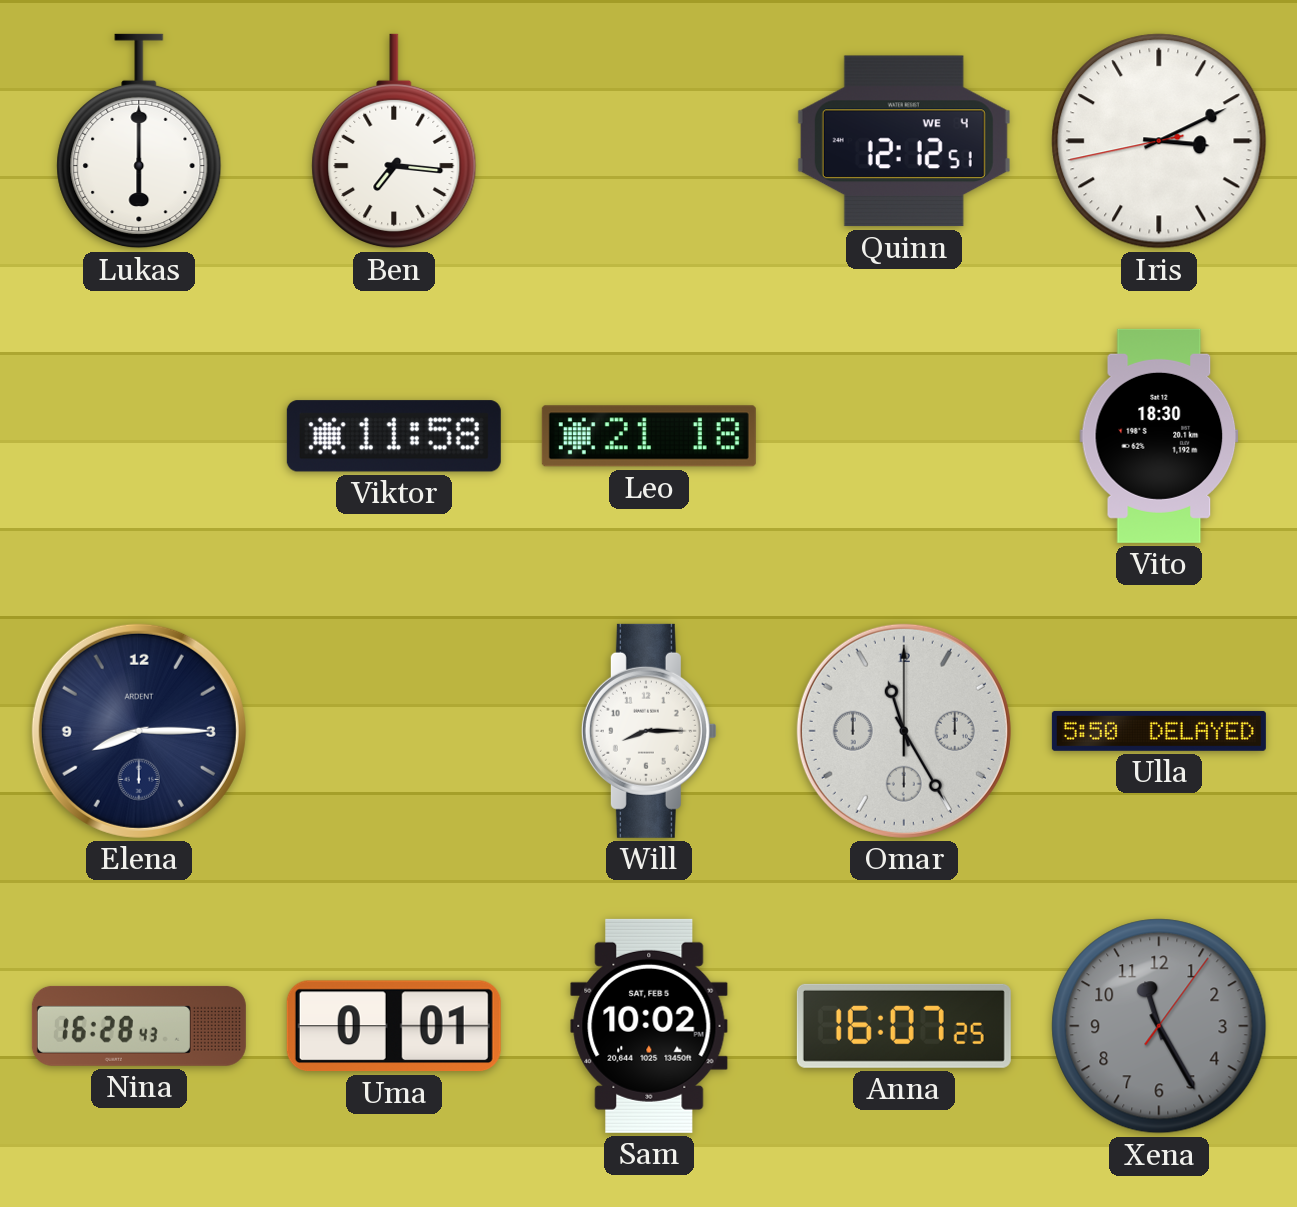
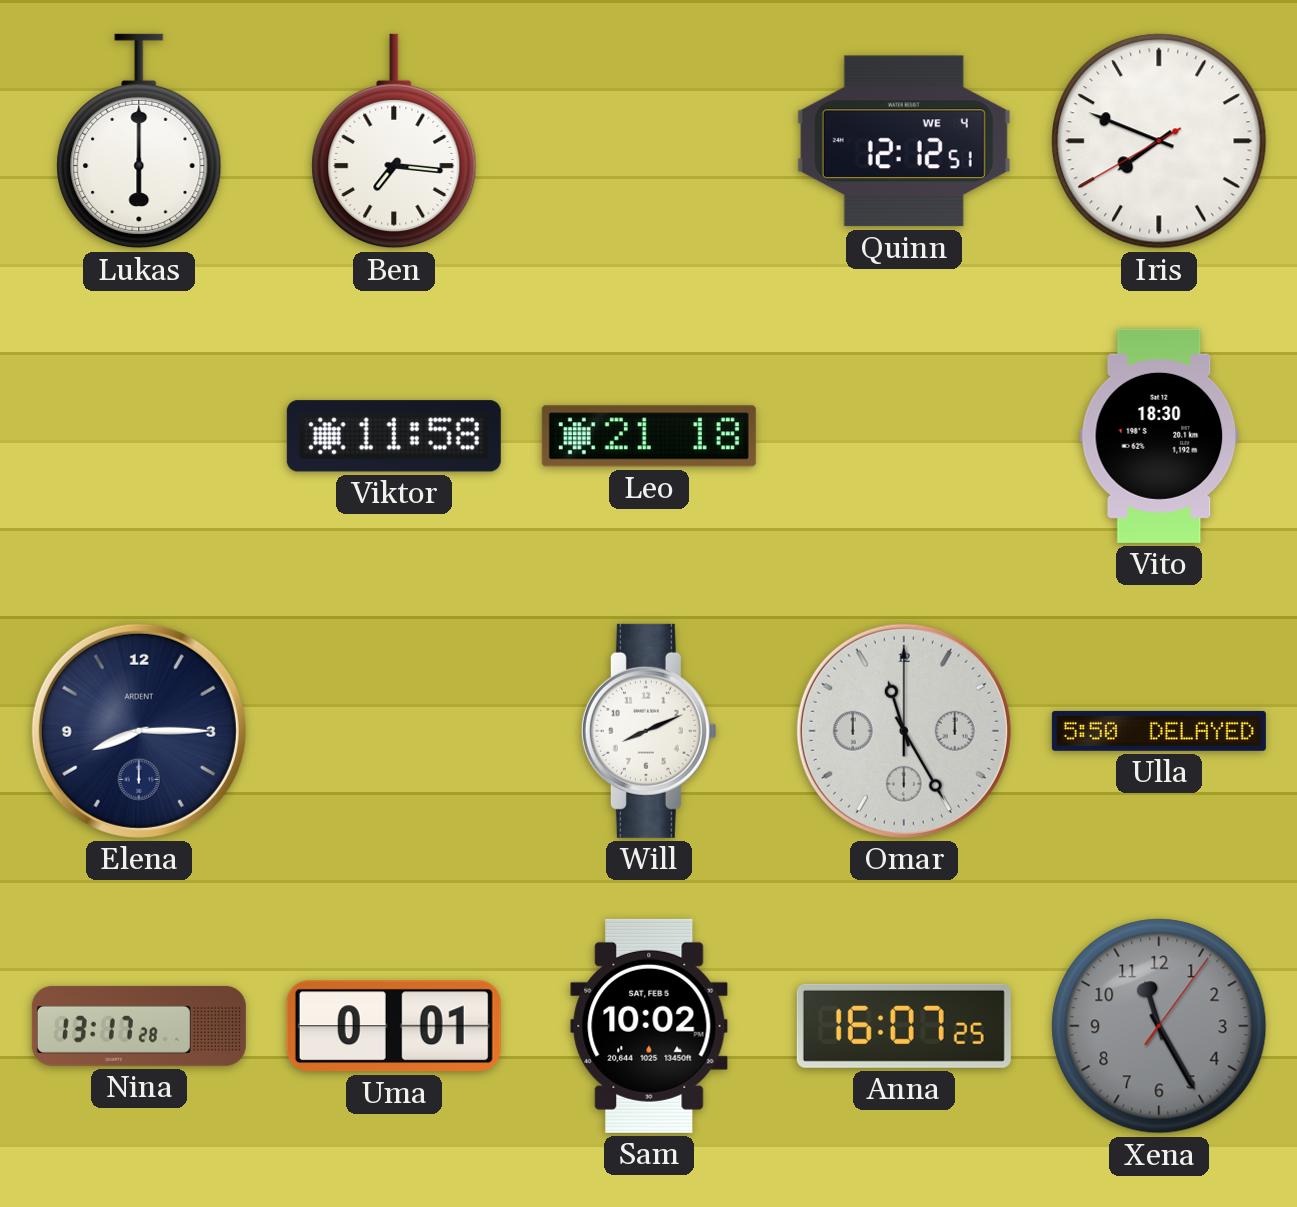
Iris: 3:10 -> 7:48 (1159, 141)
Will: 8:15 -> 8:11 (649, 731)
Nina: 16:28 -> 13:17 (139, 1026)
